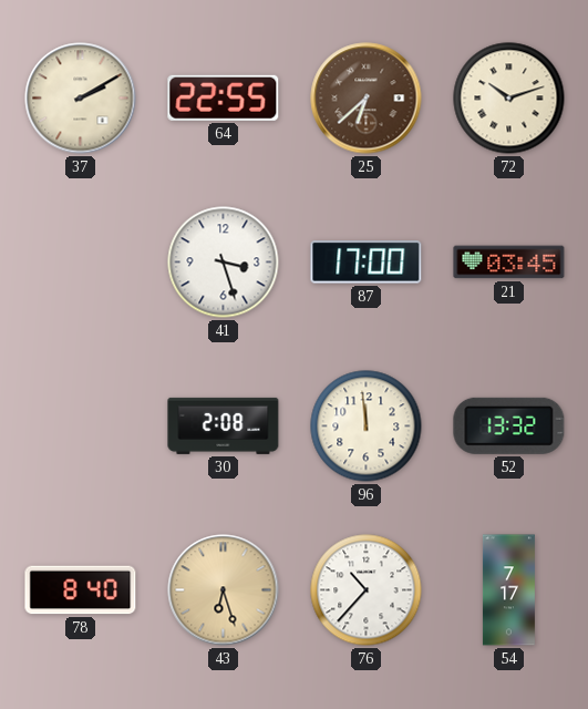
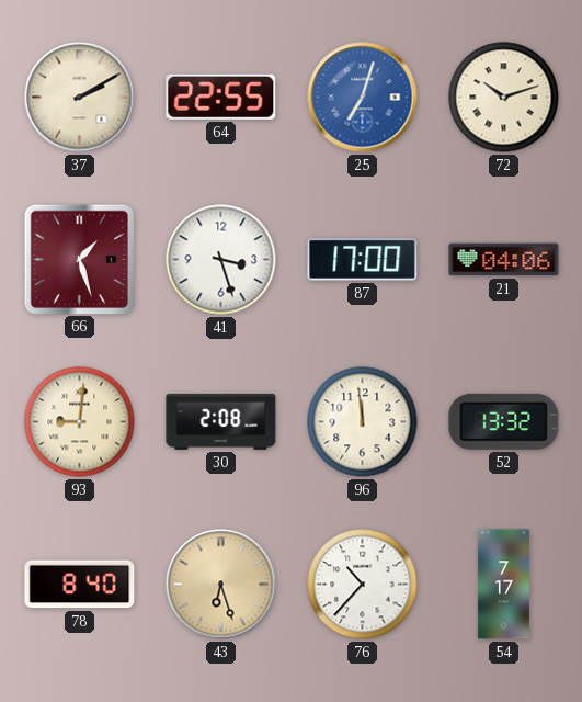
25: 6:38 -> 7:03 (363, 98)
25 dial: brown -> blue (363, 98)
66: none -> 1:27 (79, 259)
21: 03:45 -> 04:06 (504, 260)
93: none -> 9:01 (80, 422)
